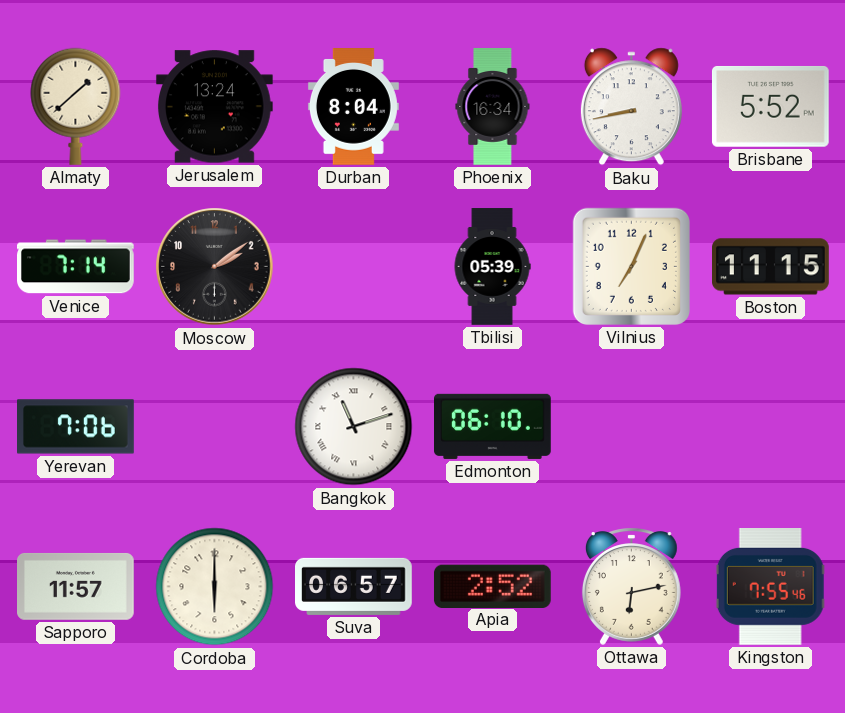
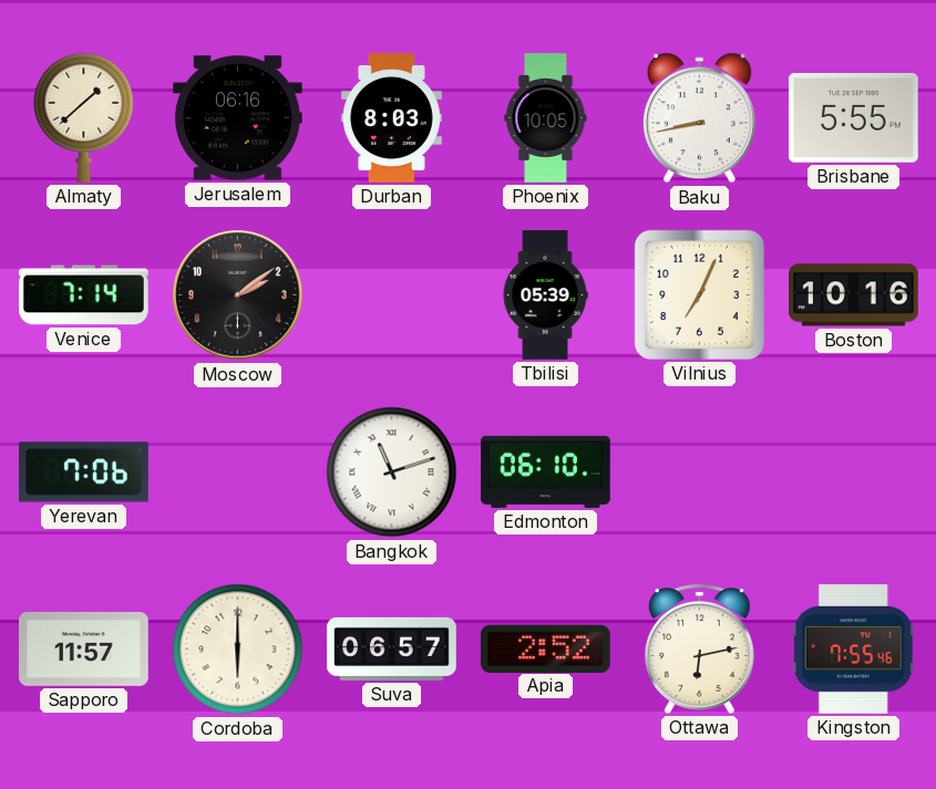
Jerusalem: 13:24 -> 06:16 (237, 118)
Durban: 8:04 -> 8:03 (391, 118)
Phoenix: 16:34 -> 10:05 (546, 118)
Brisbane: 5:52 -> 5:55 (853, 117)
Boston: 11:15 -> 10:16 (854, 295)
